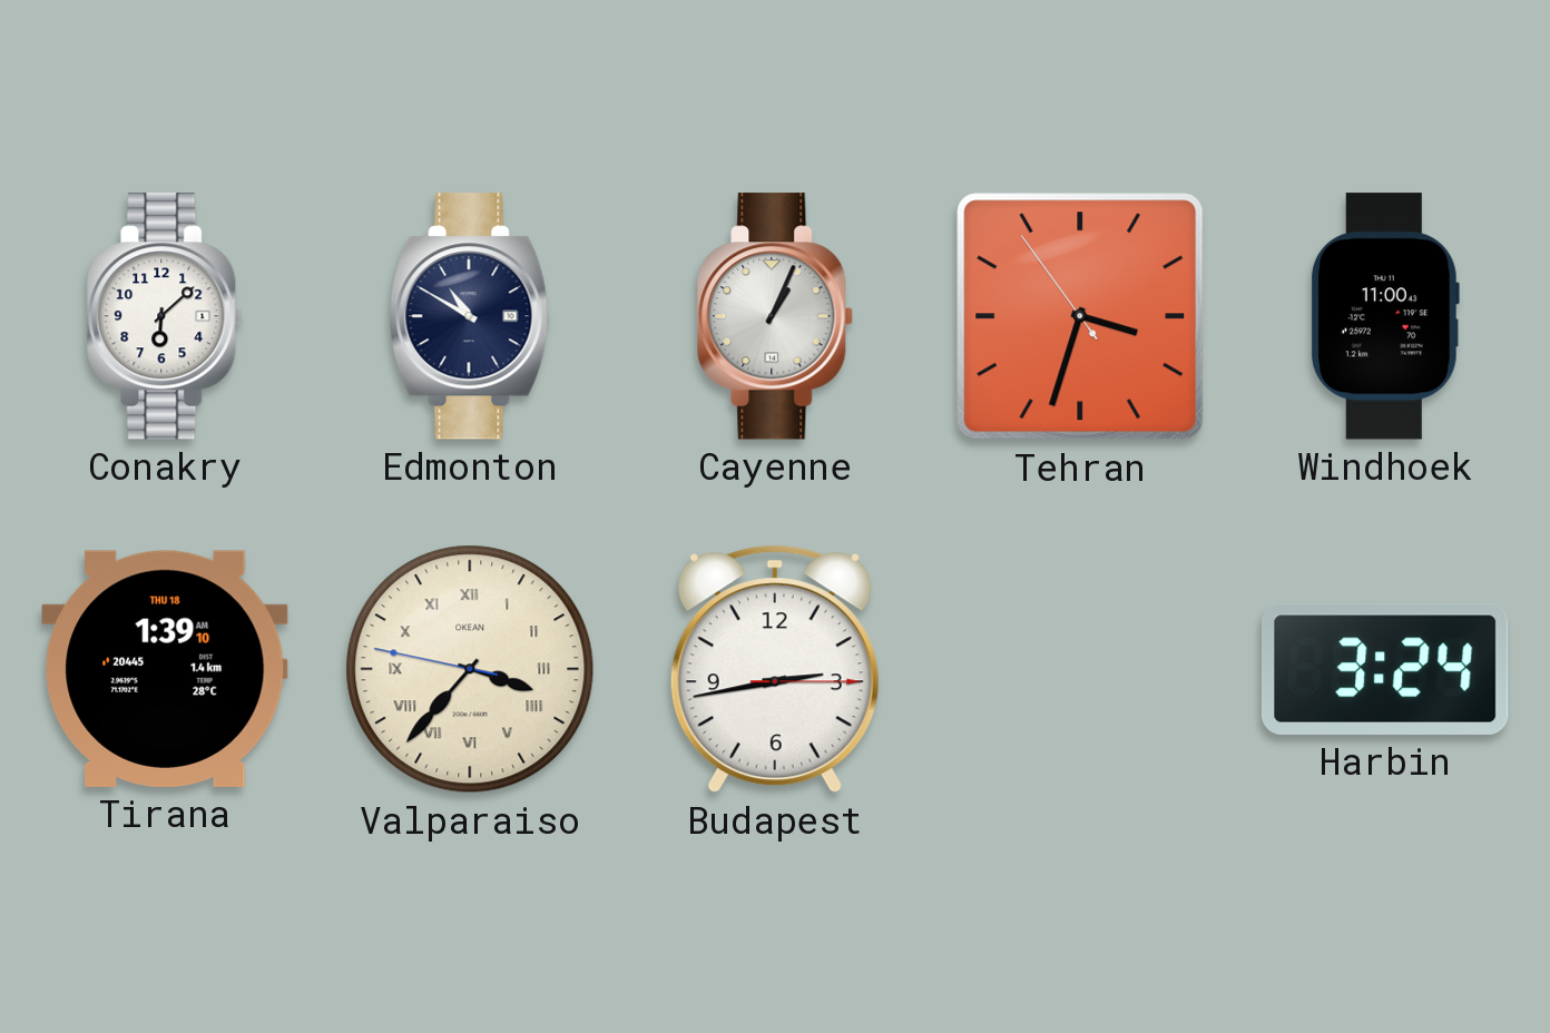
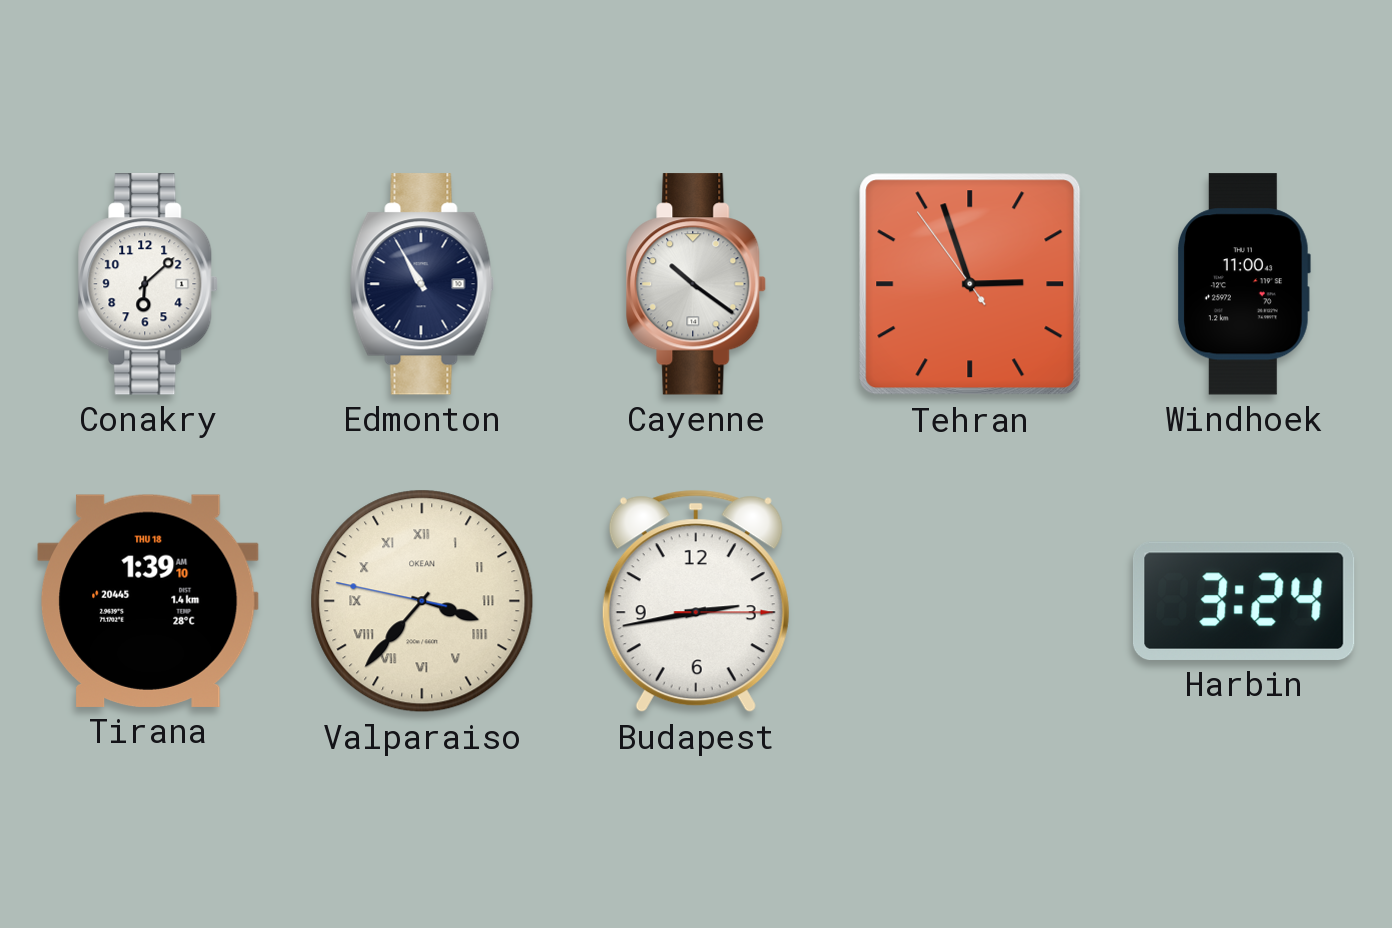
Edmonton: 10:50 -> 10:55 (422, 284)
Cayenne: 1:04 -> 10:21 (697, 284)
Tehran: 3:32 -> 2:56 (970, 284)
